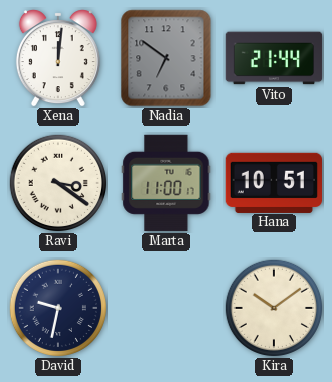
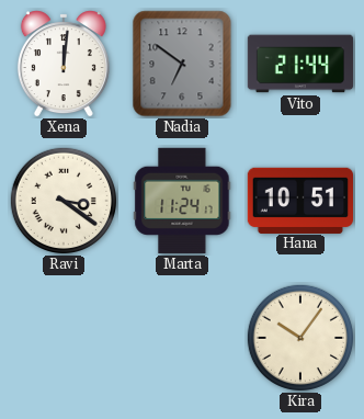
Marta: 11:00 -> 11:24 (182, 201)
David: 9:32 -> none (57, 307)
Kira: 10:09 -> 10:06 (299, 337)
